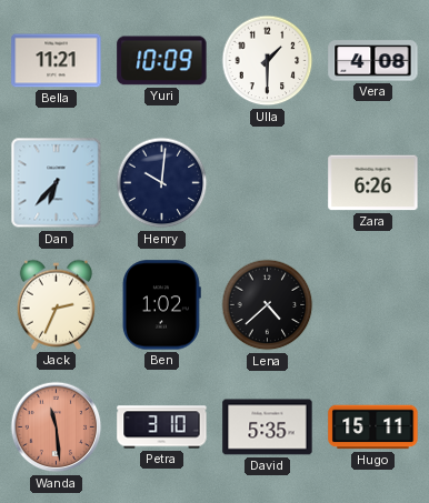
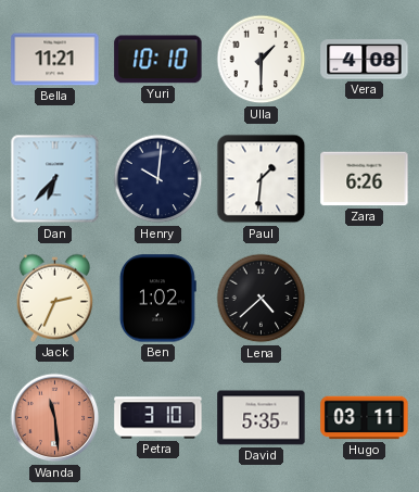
Yuri: 10:09 -> 10:10 (158, 60)
Paul: none -> 1:31 (262, 179)
Hugo: 15:11 -> 03:11 (365, 418)
